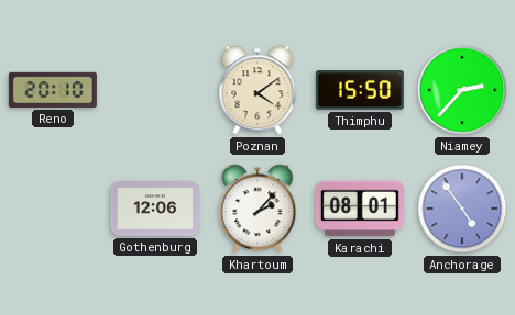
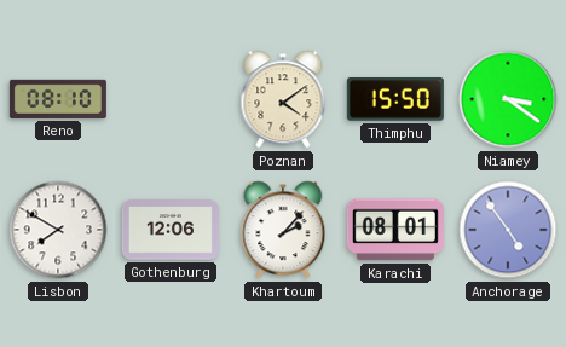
Reno: 20:10 -> 08:10 (58, 99)
Niamey: 2:37 -> 3:21 (508, 99)
Lisbon: none -> 7:50 (58, 230)
